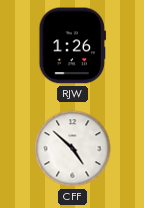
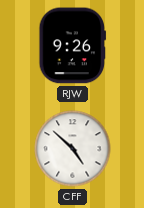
RJW: 1:26 -> 9:26 (73, 46)
